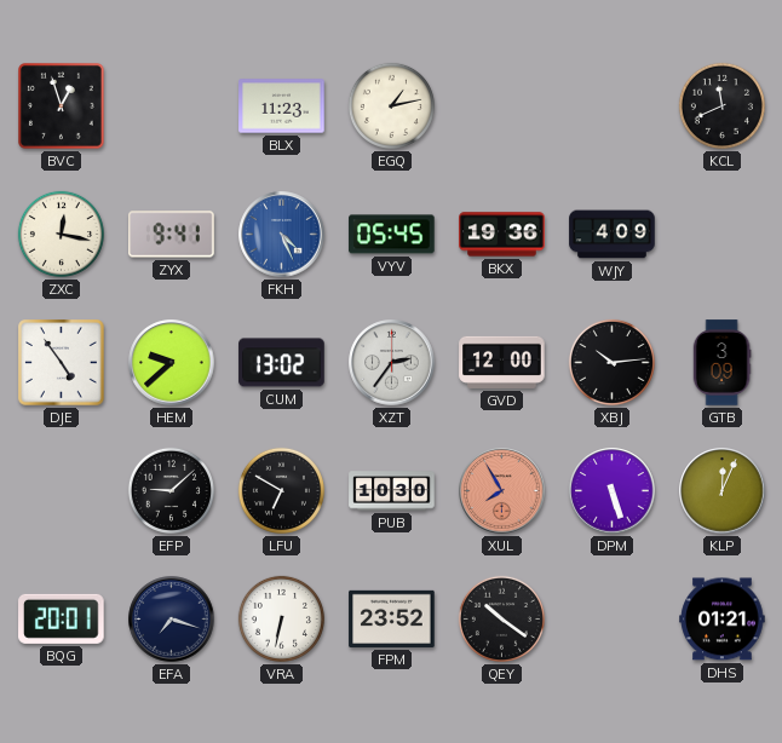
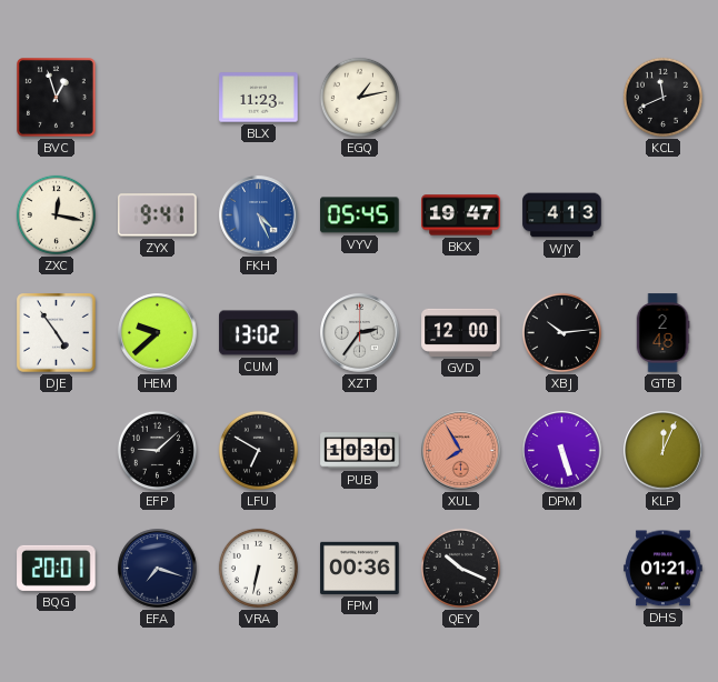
BKX: 19:36 -> 19:47 (461, 215)
WJY: 4:09 -> 4:13 (562, 215)
GTB: 3:09 -> 2:48 (662, 333)
FPM: 23:52 -> 00:36 (360, 568)
QEY: 10:21 -> 10:19 (460, 568)
